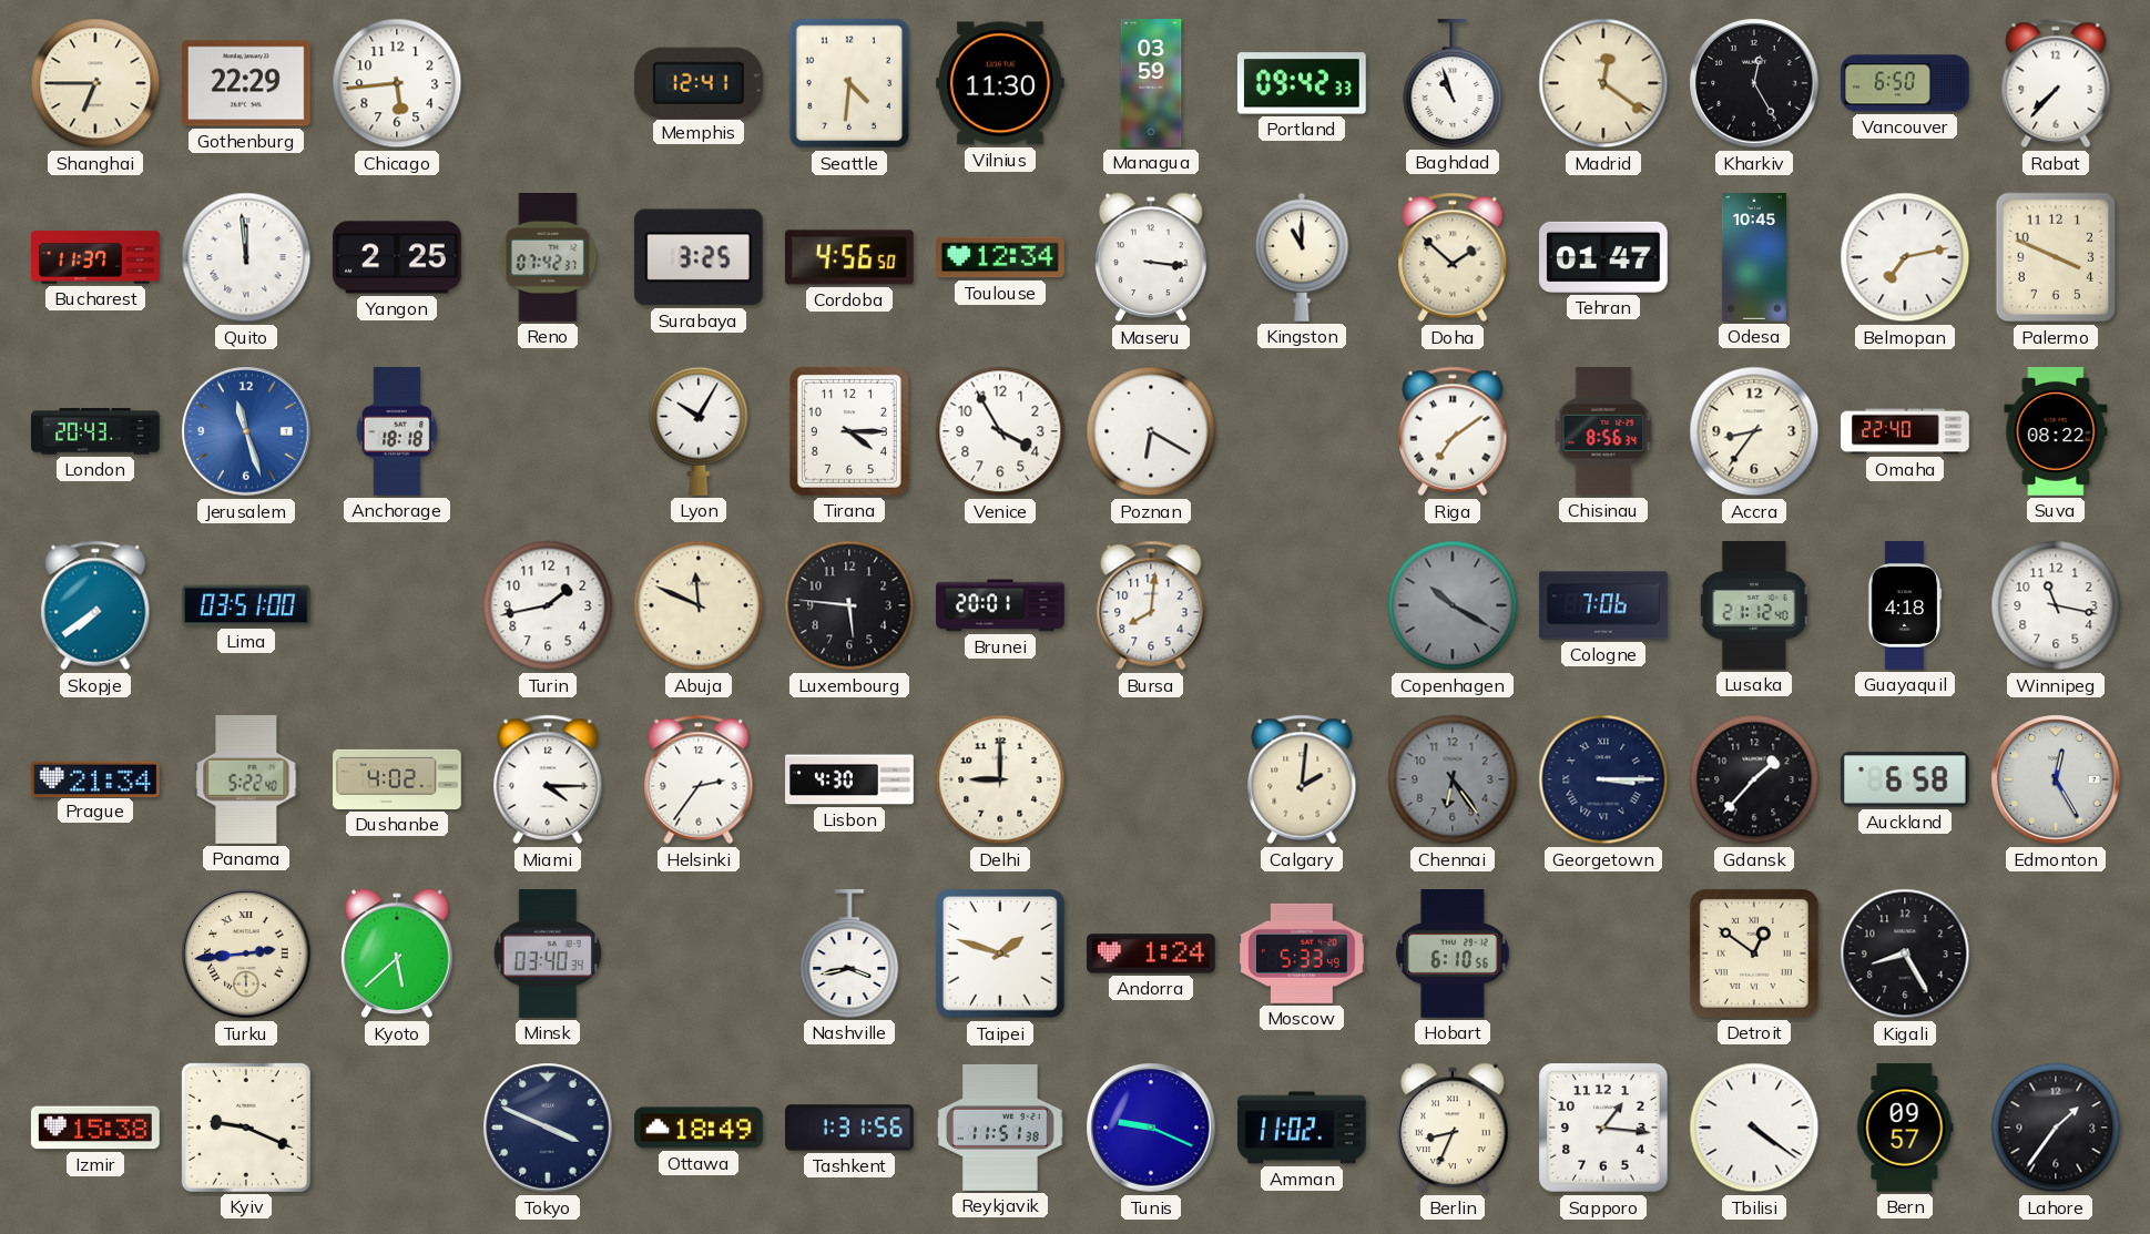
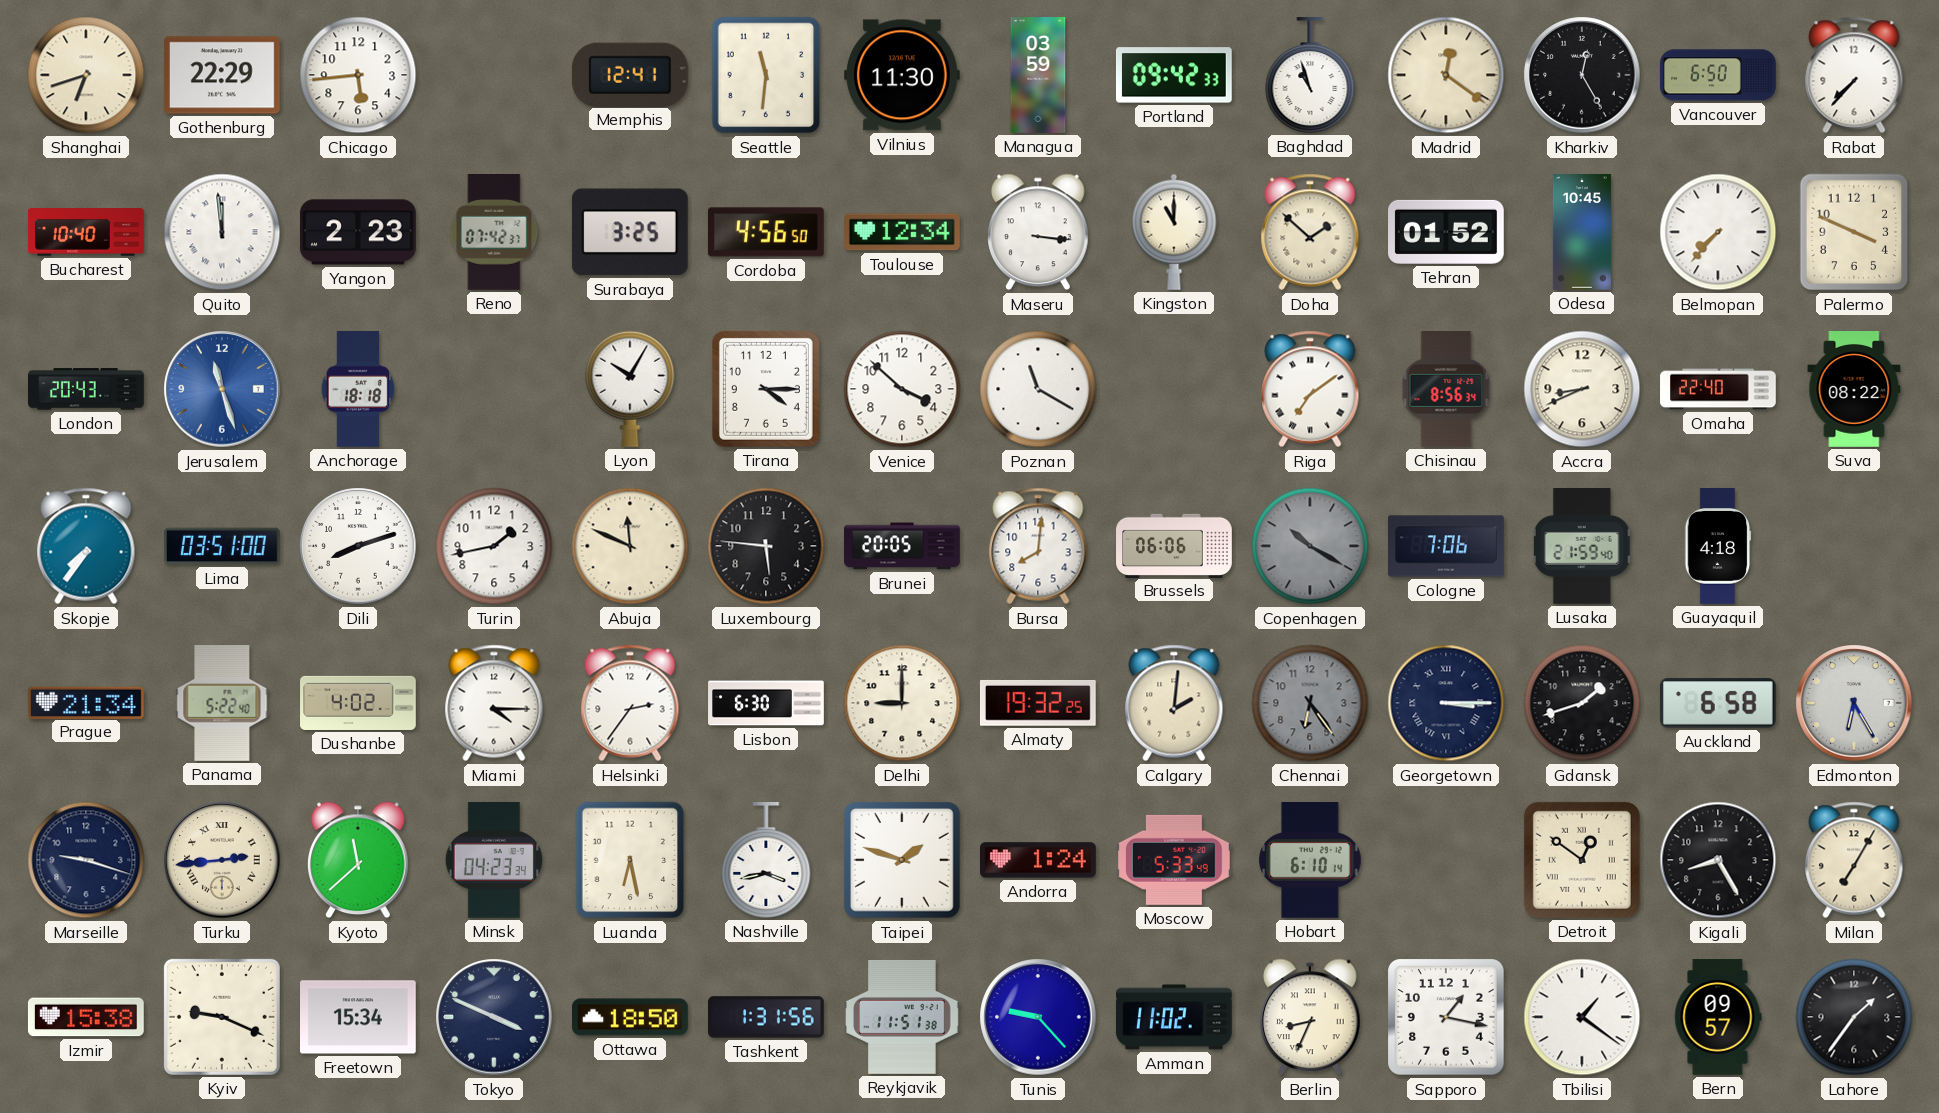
Shanghai: 6:45 -> 6:42 (86, 75)
Seattle: 4:31 -> 11:31 (766, 75)
Bucharest: 11:37 -> 10:40 (86, 232)
Yangon: 2:25 -> 2:23 (359, 232)
Tehran: 01:47 -> 01:52 (1447, 232)
Belmopan: 7:13 -> 7:37 (1718, 232)
Venice: 3:55 -> 3:52 (902, 389)
Poznan: 6:20 -> 11:20 (1038, 389)
Accra: 8:36 -> 8:41 (1582, 389)
Skopje: 7:39 -> 7:36 (86, 546)
Dili: none -> 8:12 (358, 546)
Brunei: 20:01 -> 20:05 (902, 546)
Brussels: none -> 06:06 (1174, 545)
Lusaka: 21:12 -> 21:59 (1582, 547)
Winnipeg: 11:17 -> none (2056, 605)
Lisbon: 4:30 -> 6:30 (766, 703)
Almaty: none -> 19:32 (1038, 703)
Gdansk: 1:37 -> 1:42 (1582, 703)
Edmonton: 12:25 -> 6:25 (1854, 703)
Marseille: none -> 9:18 (86, 860)
Kyoto: 5:38 -> 11:38 (359, 860)
Minsk: 03:40 -> 04:23 (493, 861)
Luanda: none -> 6:28 (630, 860)
Hobart: 6:10:56 -> 6:10:14 (1311, 861)
Milan: none -> 7:05 (1854, 860)
Freetown: none -> 15:34 (359, 1017)
Ottawa: 18:49 -> 18:50 (631, 1017)
Tunis: 9:19 -> 9:23 (1038, 1017)
Sapporo: 1:16 -> 1:17 (1446, 1017)
Tbilisi: 4:21 -> 1:21 (1582, 1017)
